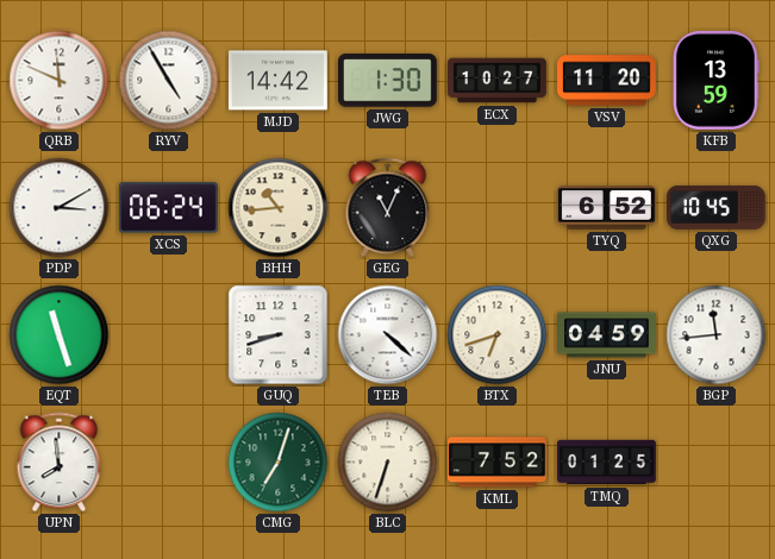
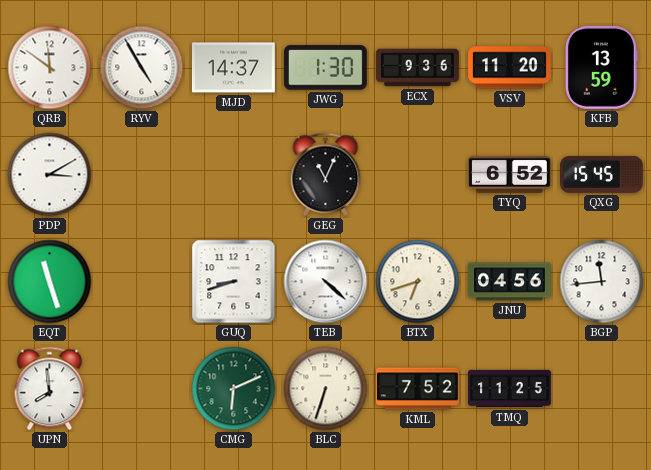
QRB: 11:49 -> 11:51 (50, 68)
MJD: 14:42 -> 14:37 (233, 68)
ECX: 10:27 -> 9:36 (418, 68)
XCS: 06:24 -> none (168, 208)
BHH: 10:44 -> none (279, 208)
QXG: 10:45 -> 15:45 (602, 174)
JNU: 04:59 -> 04:56 (510, 282)
CMG: 7:03 -> 6:11 (234, 389)
TMQ: 01:25 -> 11:25 (510, 389)
